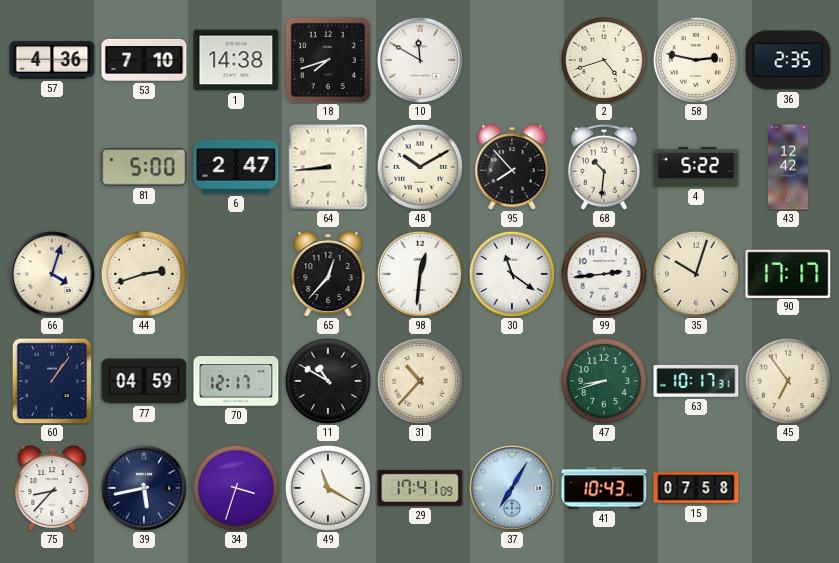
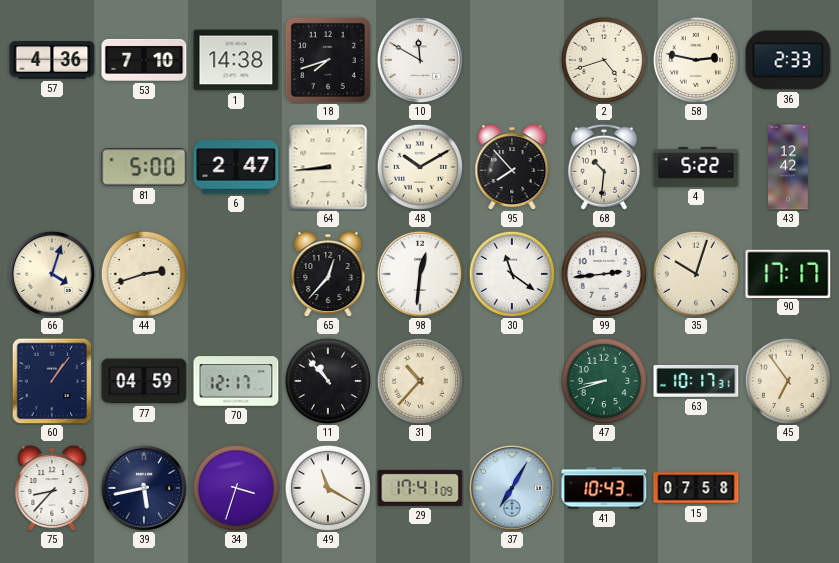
36: 2:35 -> 2:33 (788, 60)
11: 10:50 -> 10:53 (328, 381)
